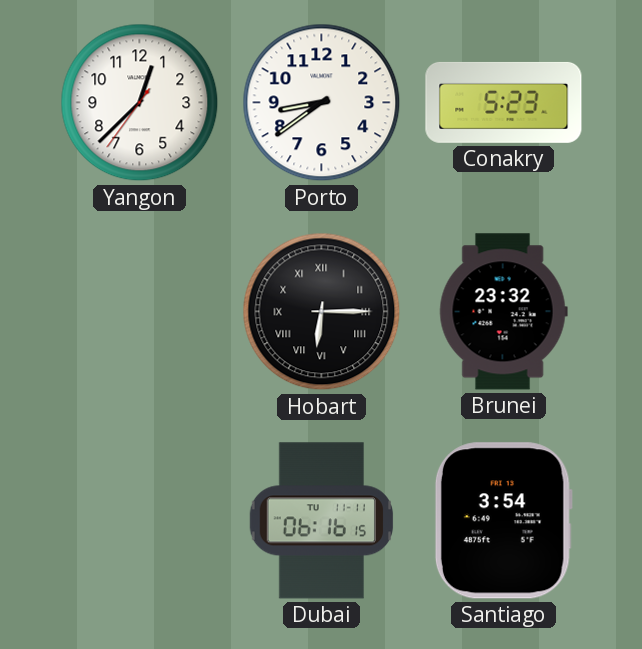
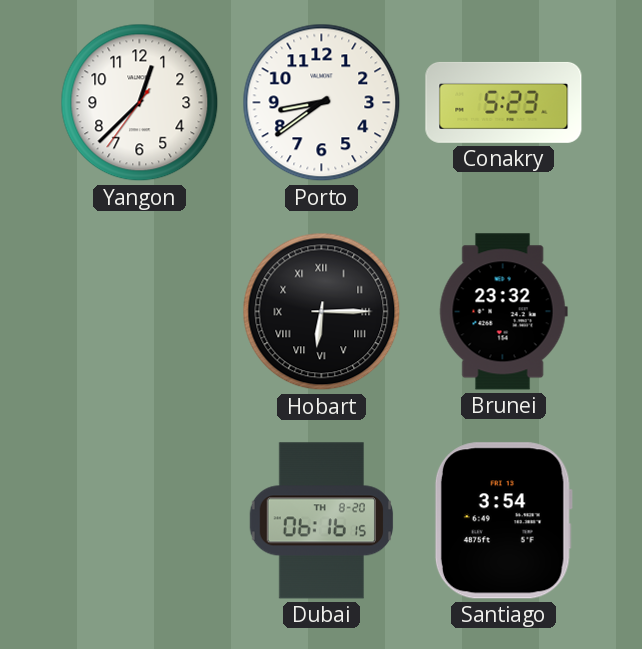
Dubai date: TU 11-11 -> TH 8-20 (322, 521)
